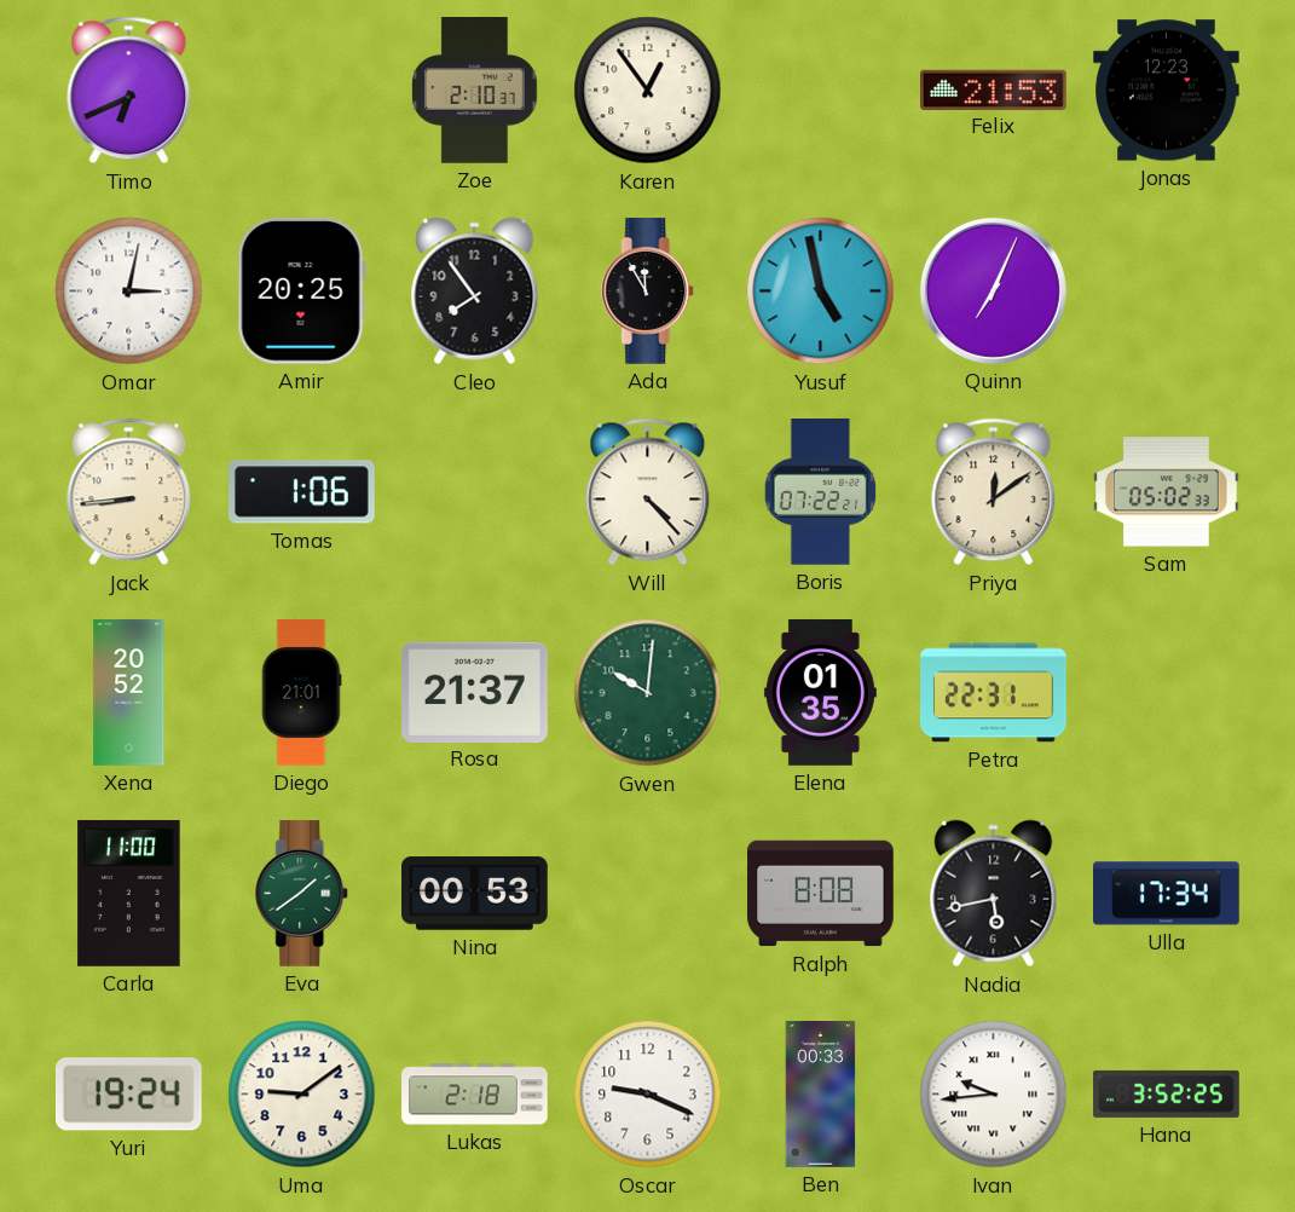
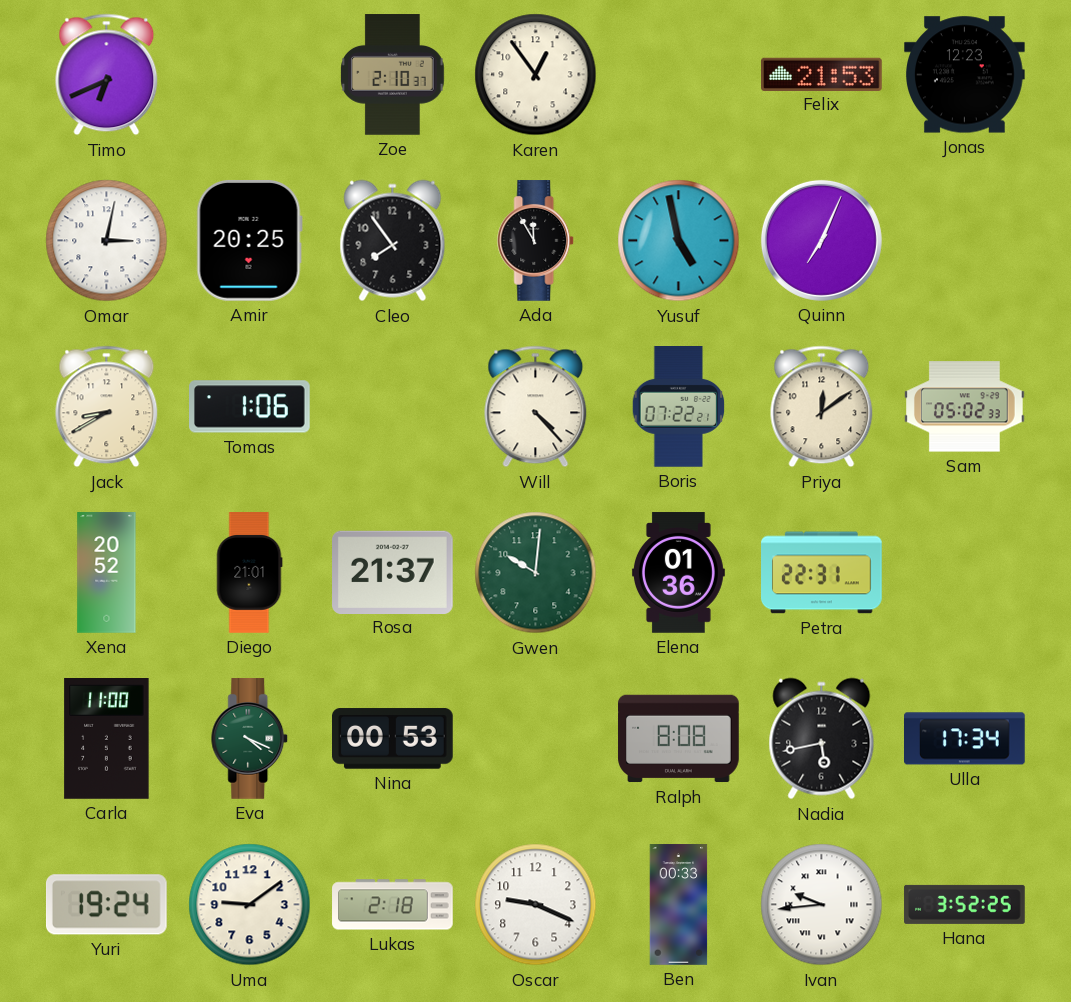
Jack: 8:44 -> 8:40 (107, 407)
Elena: 01:35 -> 01:36 (678, 573)
Eva: 1:39 -> 4:19 (250, 739)
